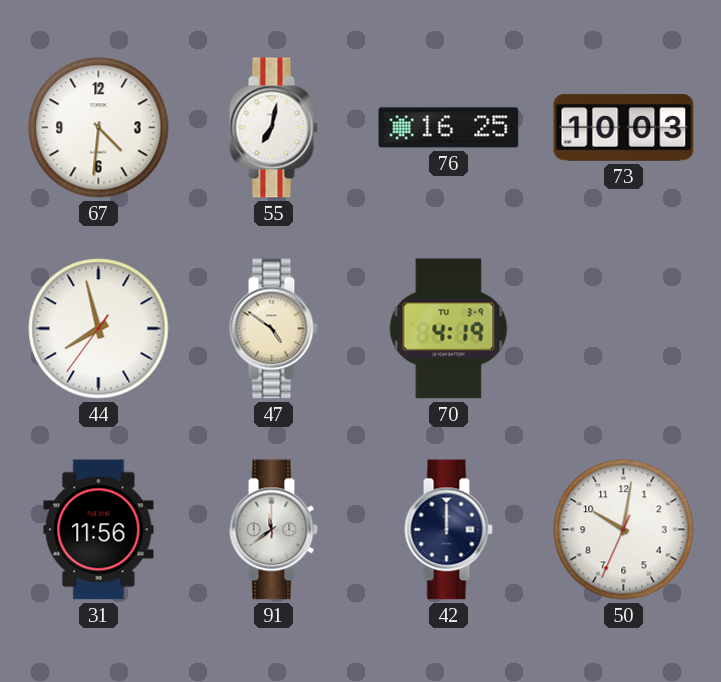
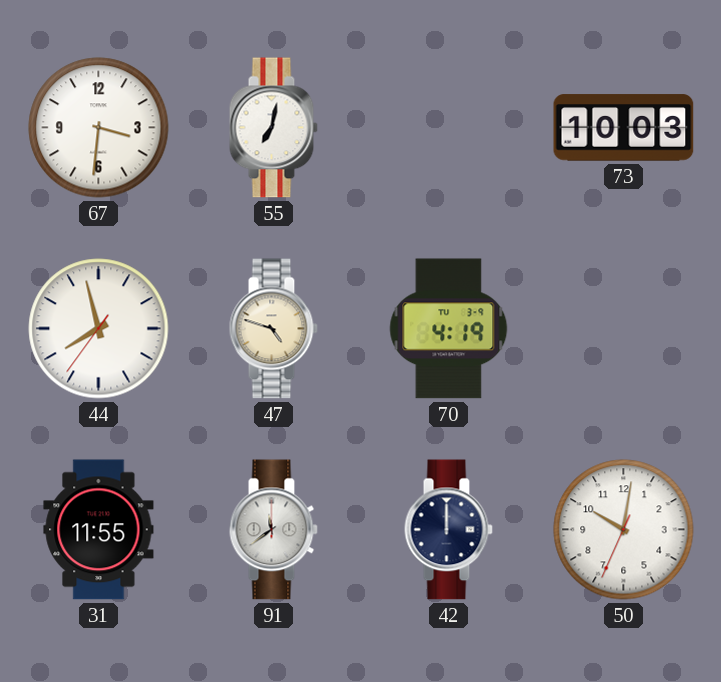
67: 4:31 -> 3:31 (99, 128)
76: 16:25 -> none (449, 128)
47: 4:51 -> 4:48 (273, 329)
31: 11:56 -> 11:55 (99, 530)
